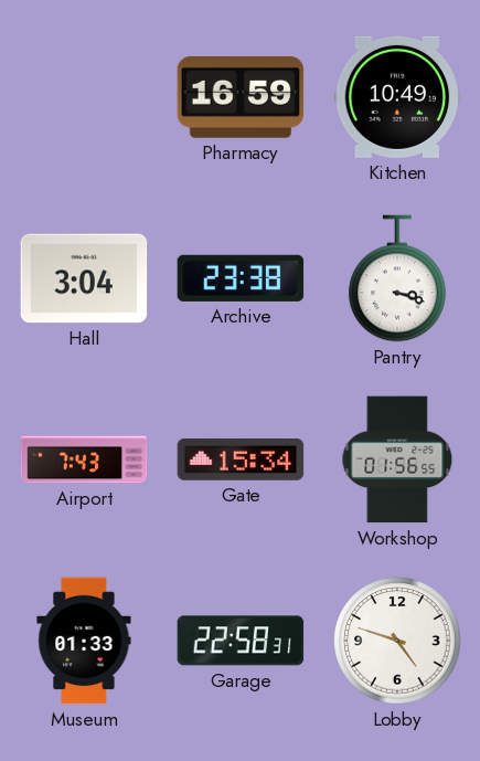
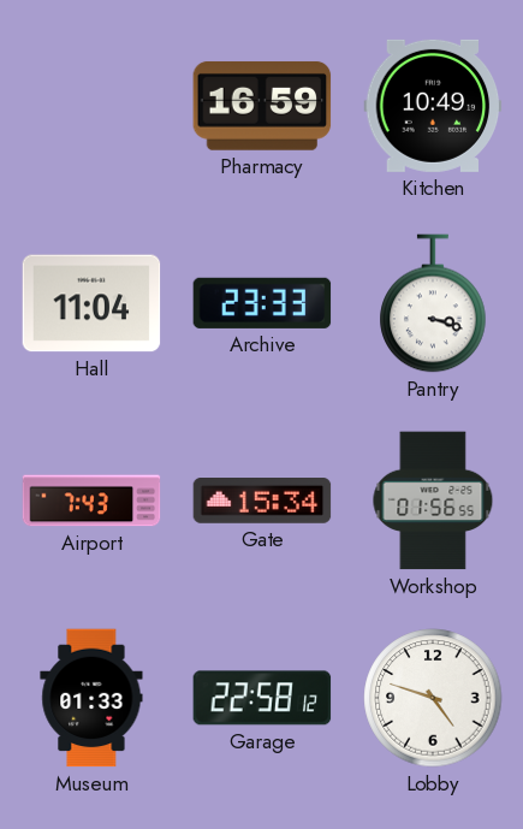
Hall: 3:04 -> 11:04 (91, 303)
Archive: 23:38 -> 23:33 (262, 303)
Garage: 22:58:31 -> 22:58:12 (262, 698)
